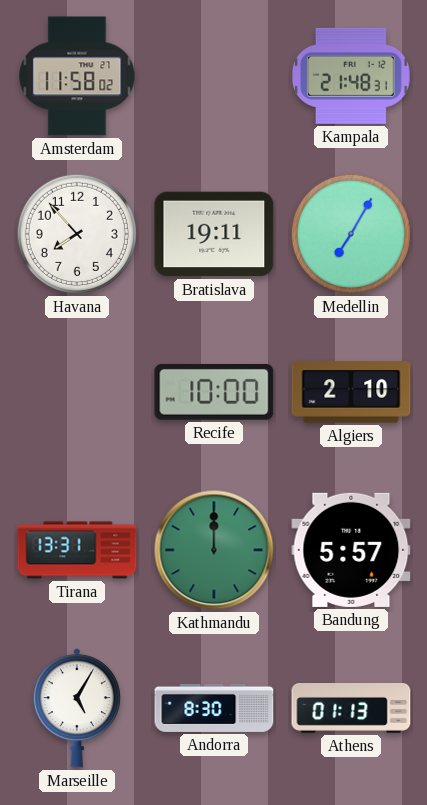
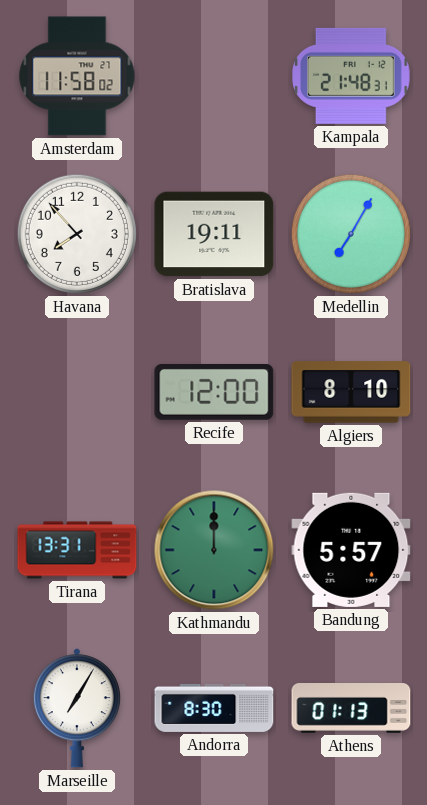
Recife: 10:00 -> 12:00 (214, 392)
Algiers: 2:10 -> 8:10 (351, 392)
Marseille: 5:05 -> 7:05 (77, 708)
